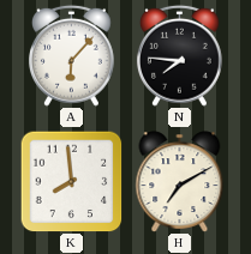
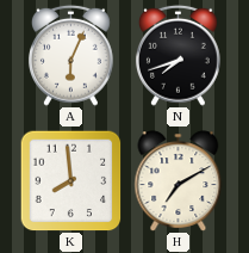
A: 6:07 -> 6:04 (71, 55)
N: 7:46 -> 7:42 (179, 55)
